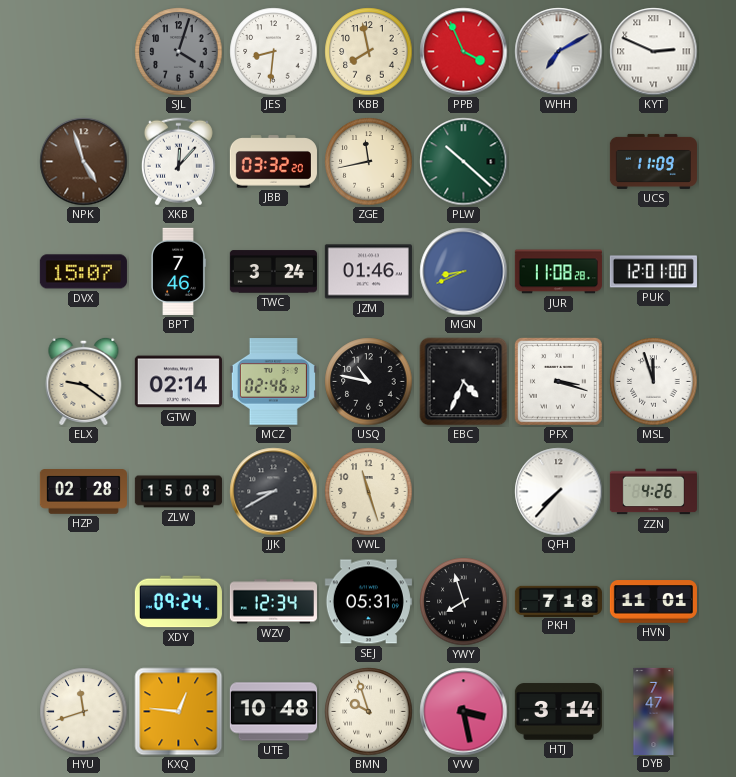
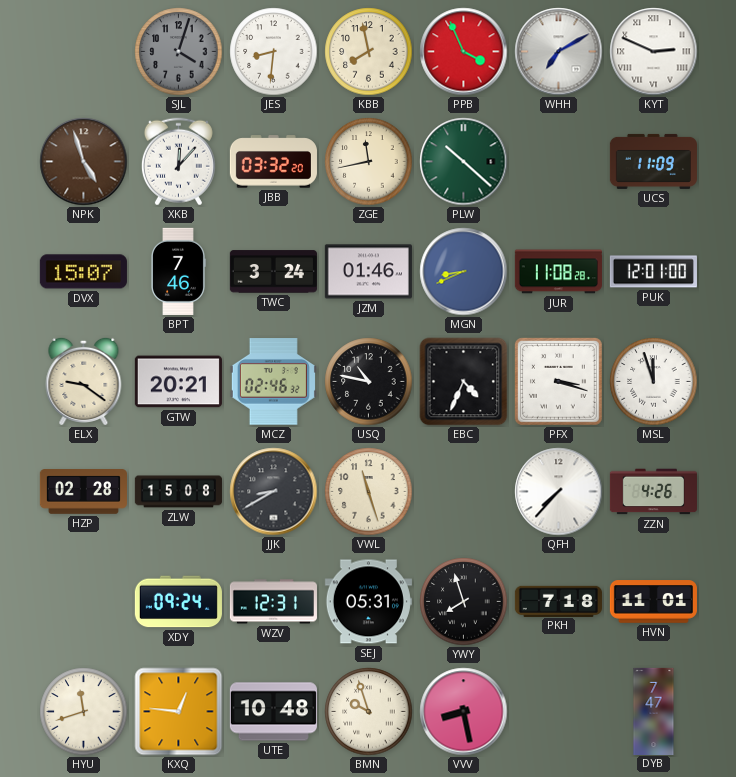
GTW: 02:14 -> 20:21 (178, 382)
WZV: 12:34 -> 12:31 (273, 602)
VVV: 3:28 -> 8:28 (464, 712)
HTJ: 3:14 -> none (558, 712)
